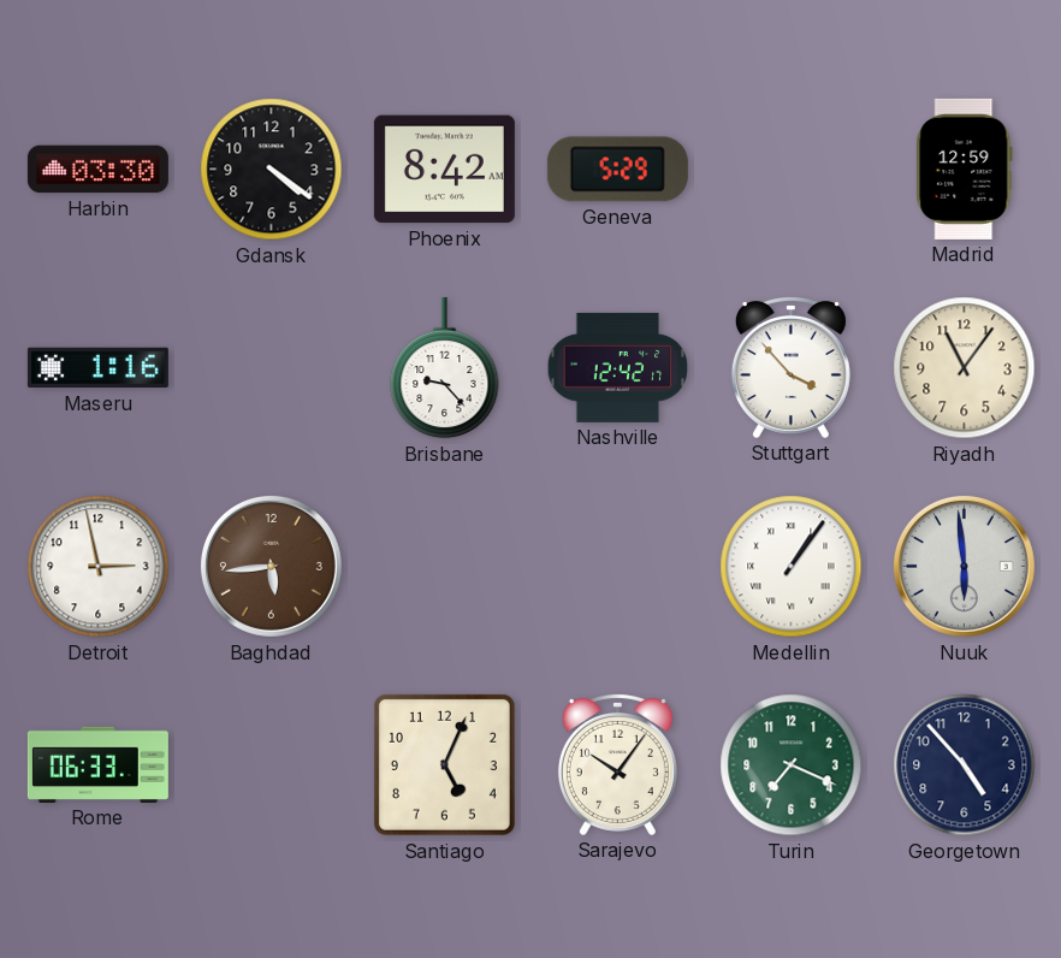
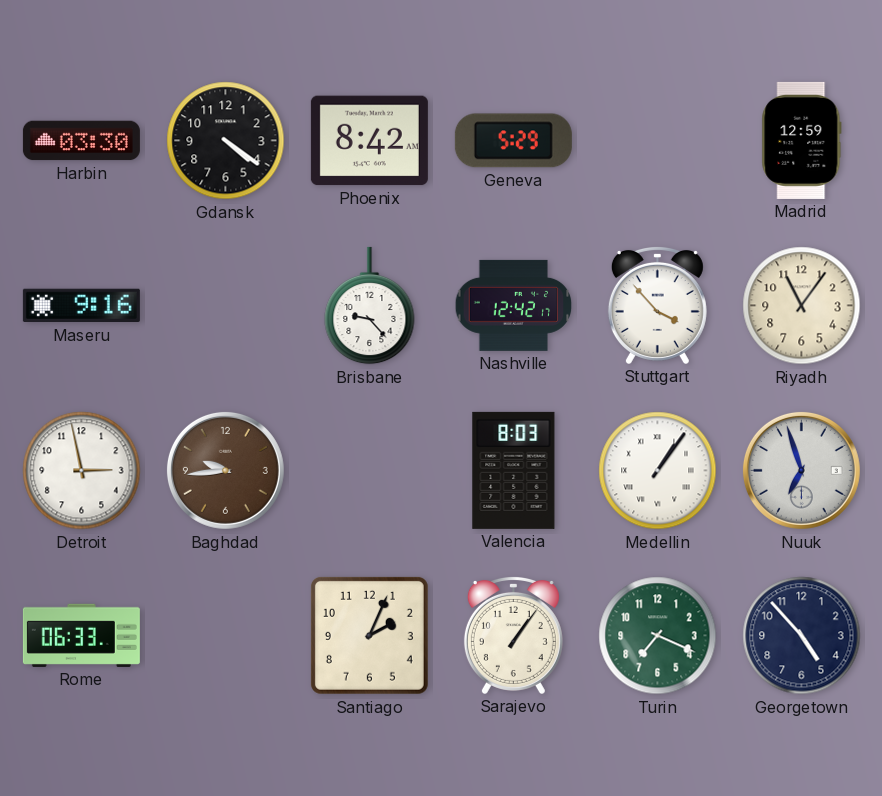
Maseru: 1:16 -> 9:16 (81, 306)
Baghdad: 5:44 -> 9:44 (225, 470)
Valencia: none -> 8:03 (514, 470)
Nuuk: 5:59 -> 6:57 (801, 470)
Santiago: 5:04 -> 2:04 (369, 635)
Sarajevo: 10:06 -> 1:06 (513, 635)
